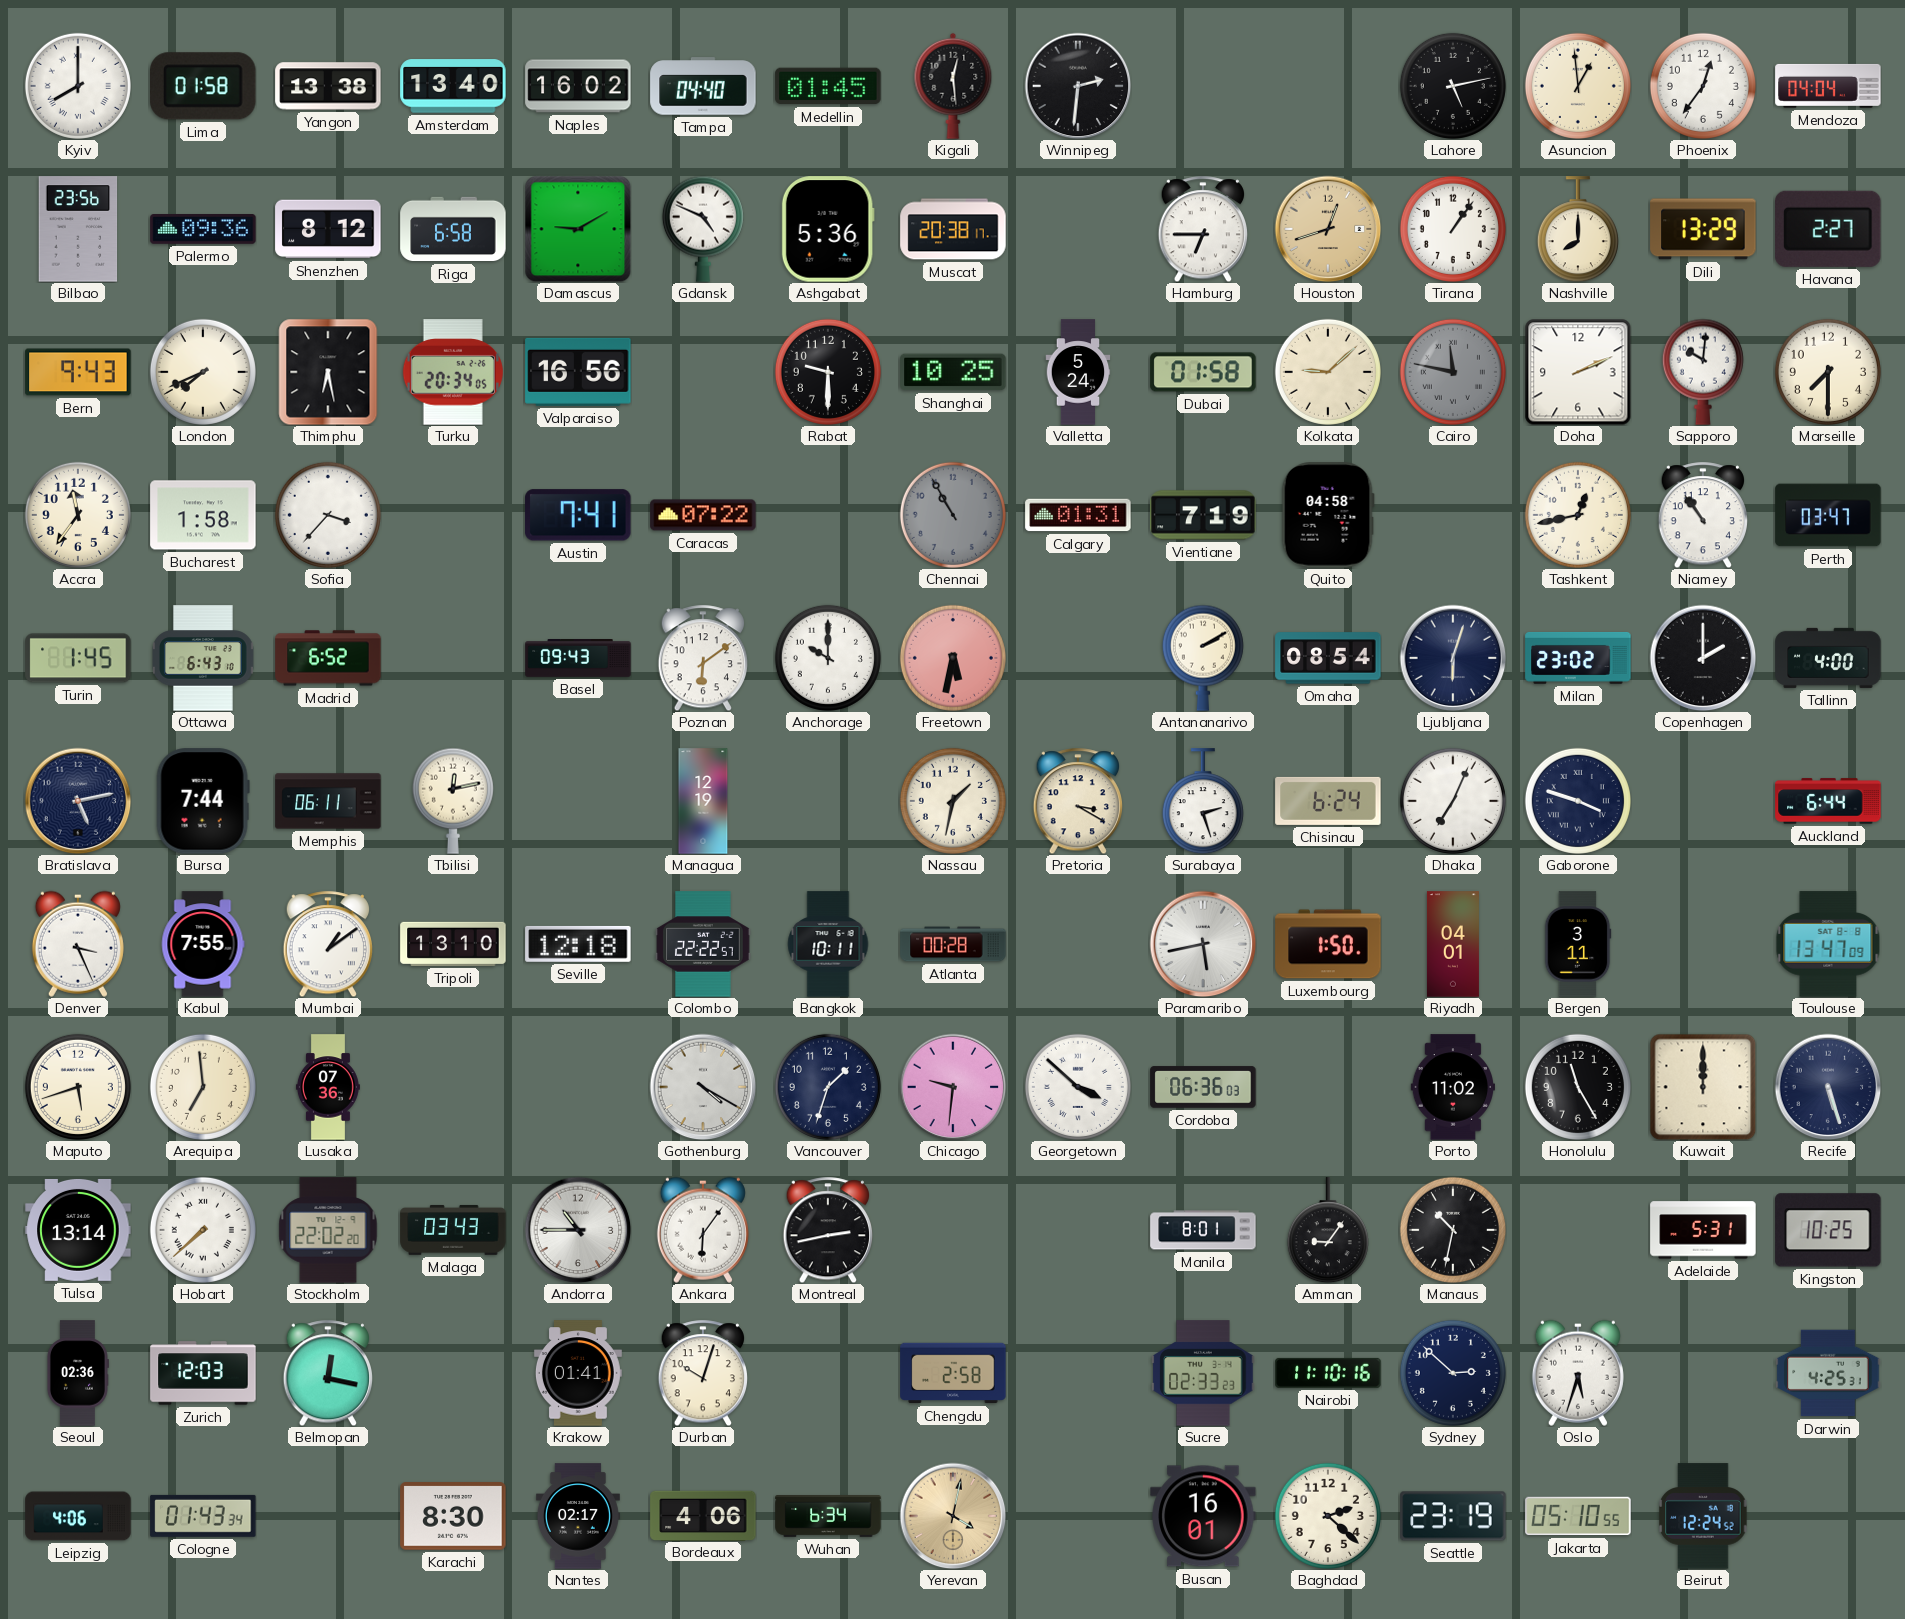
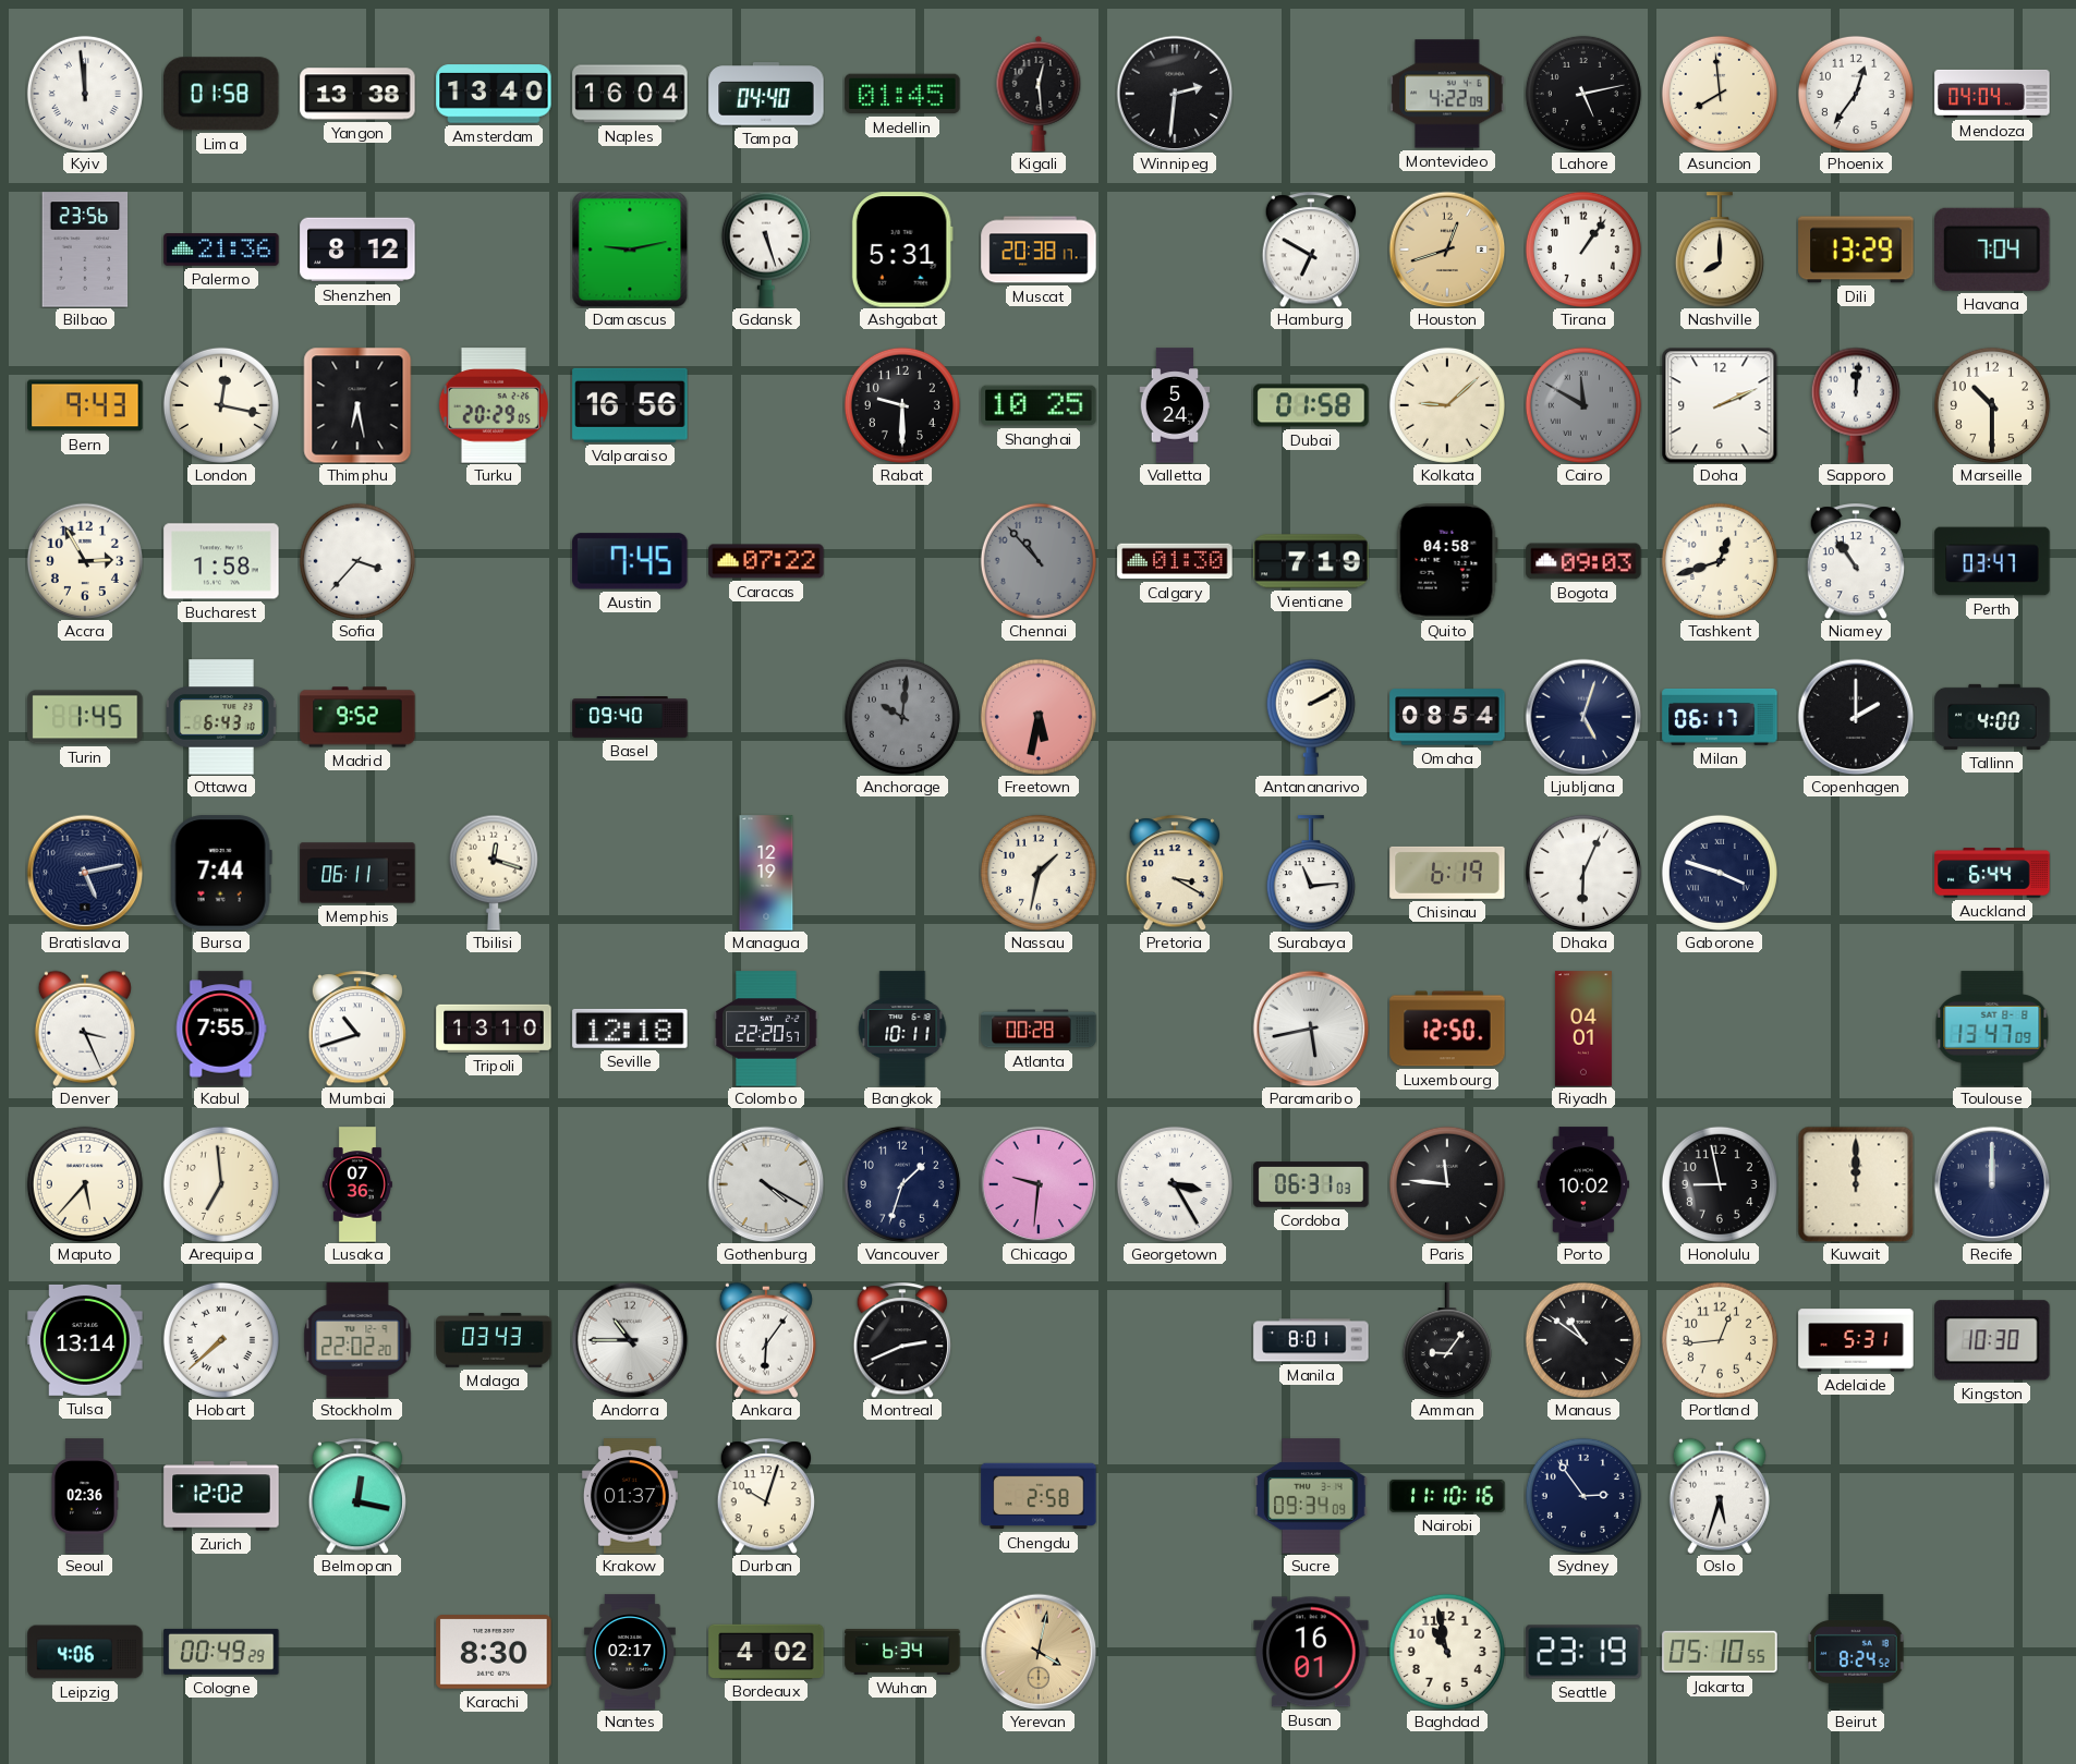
Kyiv: 8:00 -> 11:59 (85, 94)
Naples: 16:02 -> 16:04 (630, 94)
Montevideo: none -> 4:22 (1447, 94)
Asuncion: 12:59 -> 7:59 (1720, 94)
Palermo: 09:36 -> 21:36 (221, 251)
Riga: 6:58 -> none (453, 229)
Damascus: 9:10 -> 9:13 (630, 250)
Gdansk: 4:49 -> 5:27 (766, 250)
Ashgabat: 5:36 -> 5:31 (902, 250)
Hamburg: 6:45 -> 6:50 (1310, 250)
Havana: 2:27 -> 7:04 (1992, 250)
London: 7:41 -> 12:17 (221, 405)
Turku: 20:34 -> 20:29 (494, 405)
Cairo: 11:47 -> 11:50 (1583, 405)
Sapporo: 10:01 -> 12:01 (1856, 405)
Marseille: 7:30 -> 10:30 (1992, 405)
Accra: 11:36 -> 2:55 (85, 561)
Austin: 7:41 -> 7:45 (630, 561)
Chennai: 10:55 -> 10:53 (1039, 561)
Calgary: 01:31 -> 01:30 (1175, 561)
Bogota: none -> 09:03 (1583, 561)
Tashkent: 12:43 -> 12:42 (1720, 561)
Madrid: 6:52 -> 9:52 (357, 717)
Basel: 09:43 -> 09:40 (630, 718)
Poznan: 6:09 -> none (702, 658)
Anchorage: 10:00 -> 10:01 (902, 717)
Anchorage dial: white -> grey (902, 717)
Ljubljana: 6:03 -> 5:03 (1583, 717)
Milan: 23:02 -> 06:17 (1720, 717)
Tbilisi: 12:13 -> 12:18 (494, 873)
Surabaya: 2:27 -> 11:14 (1311, 873)
Chisinau: 6:24 -> 6:19 (1447, 873)
Dhaka: 7:04 -> 6:04 (1583, 873)
Mumbai: 1:09 -> 10:42 (356, 1029)
Colombo: 22:22 -> 22:20 (766, 1029)
Luxembourg: 1:50 -> 12:50 (1447, 1029)
Bergen: 3:11 -> none (1578, 944)
Maputo: 5:42 -> 5:37 (85, 1184)
Georgetown: 3:52 -> 3:25 (1175, 1184)
Cordoba: 06:36 -> 06:31 (1311, 1184)
Paris: none -> 11:46 (1447, 1184)
Porto: 11:02 -> 10:02 (1583, 1184)
Honolulu: 11:25 -> 8:58 (1720, 1184)
Recife: 5:27 -> 12:00 (1992, 1184)
Montreal: 2:43 -> 2:41 (901, 1340)
Manaus: 10:32 -> 10:51 (1583, 1340)
Portland: none -> 12:44 (1720, 1340)
Kingston: 10:25 -> 10:30 (1992, 1340)
Zurich: 12:03 -> 12:02 (221, 1496)
Krakow: 01:41 -> 01:37 (630, 1496)
Sucre: 02:33 -> 09:34 (1311, 1496)
Sydney: 2:52 -> 2:54 (1583, 1496)
Darwin: 4:25 -> none (1828, 1373)
Cologne: 01:43 -> 00:49 (221, 1652)
Bordeaux: 4:06 -> 4:02 (766, 1651)
Baghdad: 2:22 -> 10:58 (1447, 1652)
Beirut: 12:24 -> 8:24 (1856, 1652)
